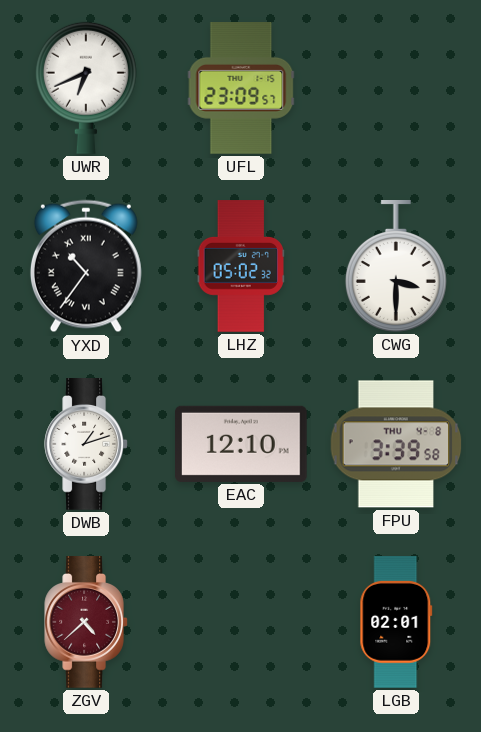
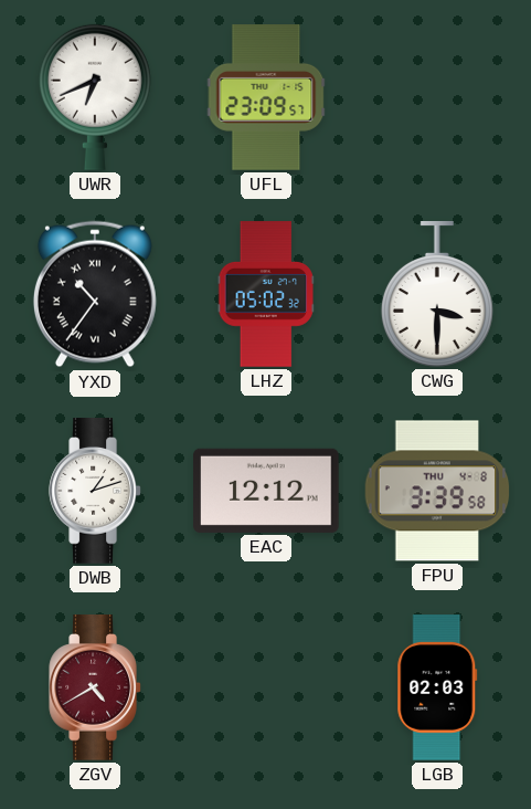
EAC: 12:10 -> 12:12 (267, 491)
ZGV: 4:38 -> 4:40 (95, 687)
LGB: 02:01 -> 02:03 (437, 687)
